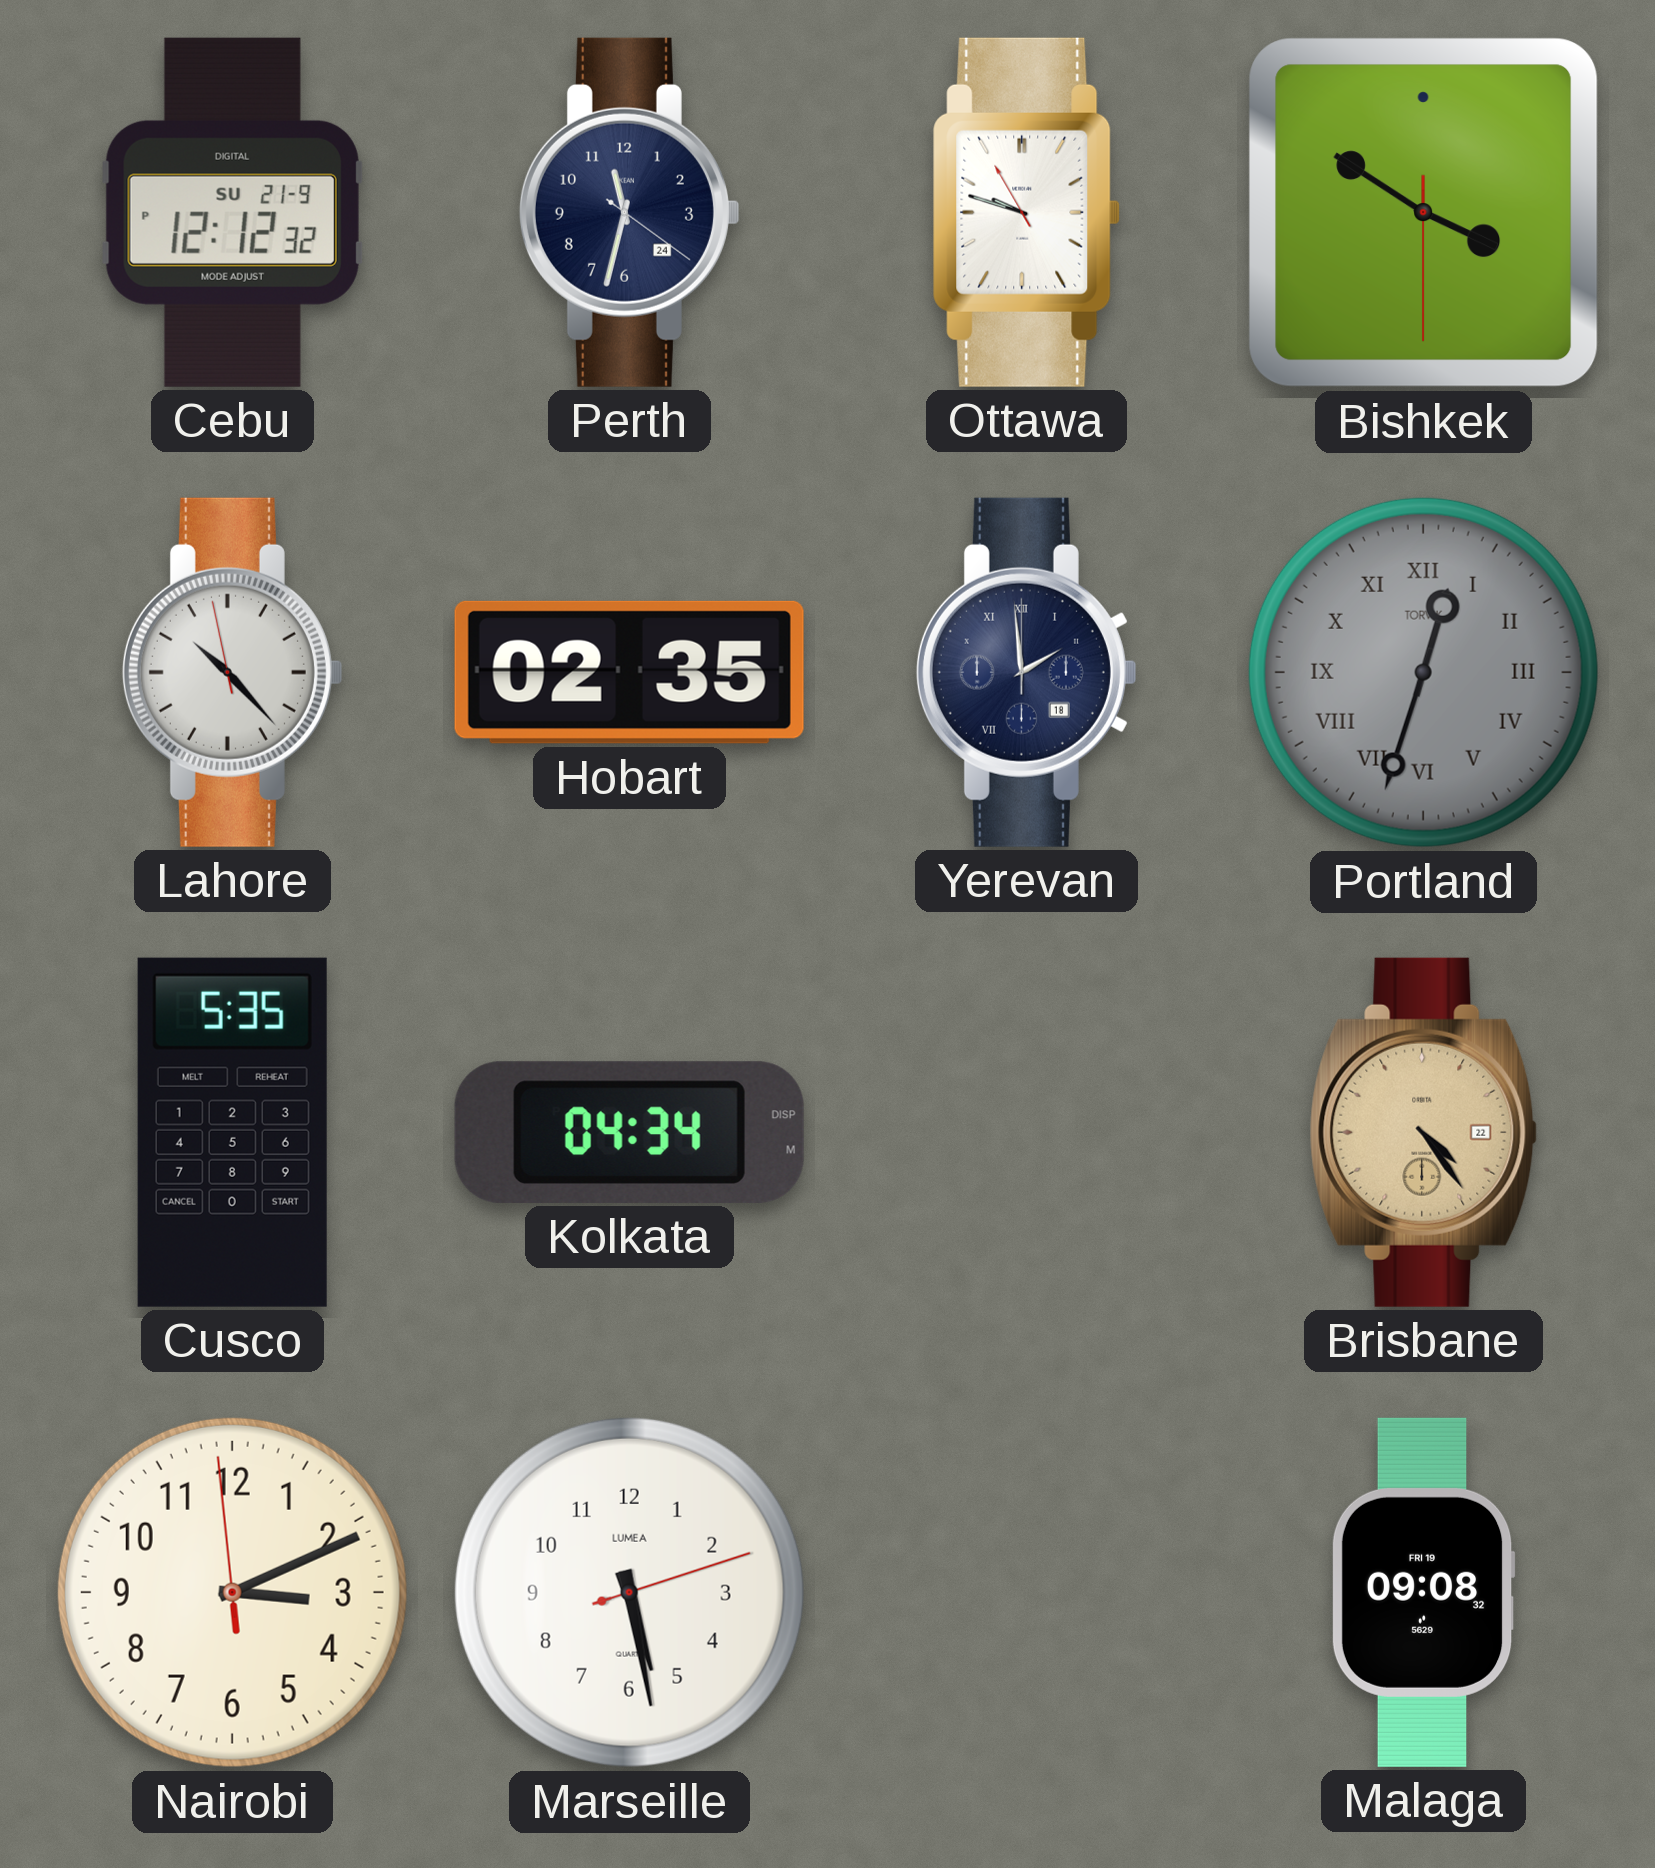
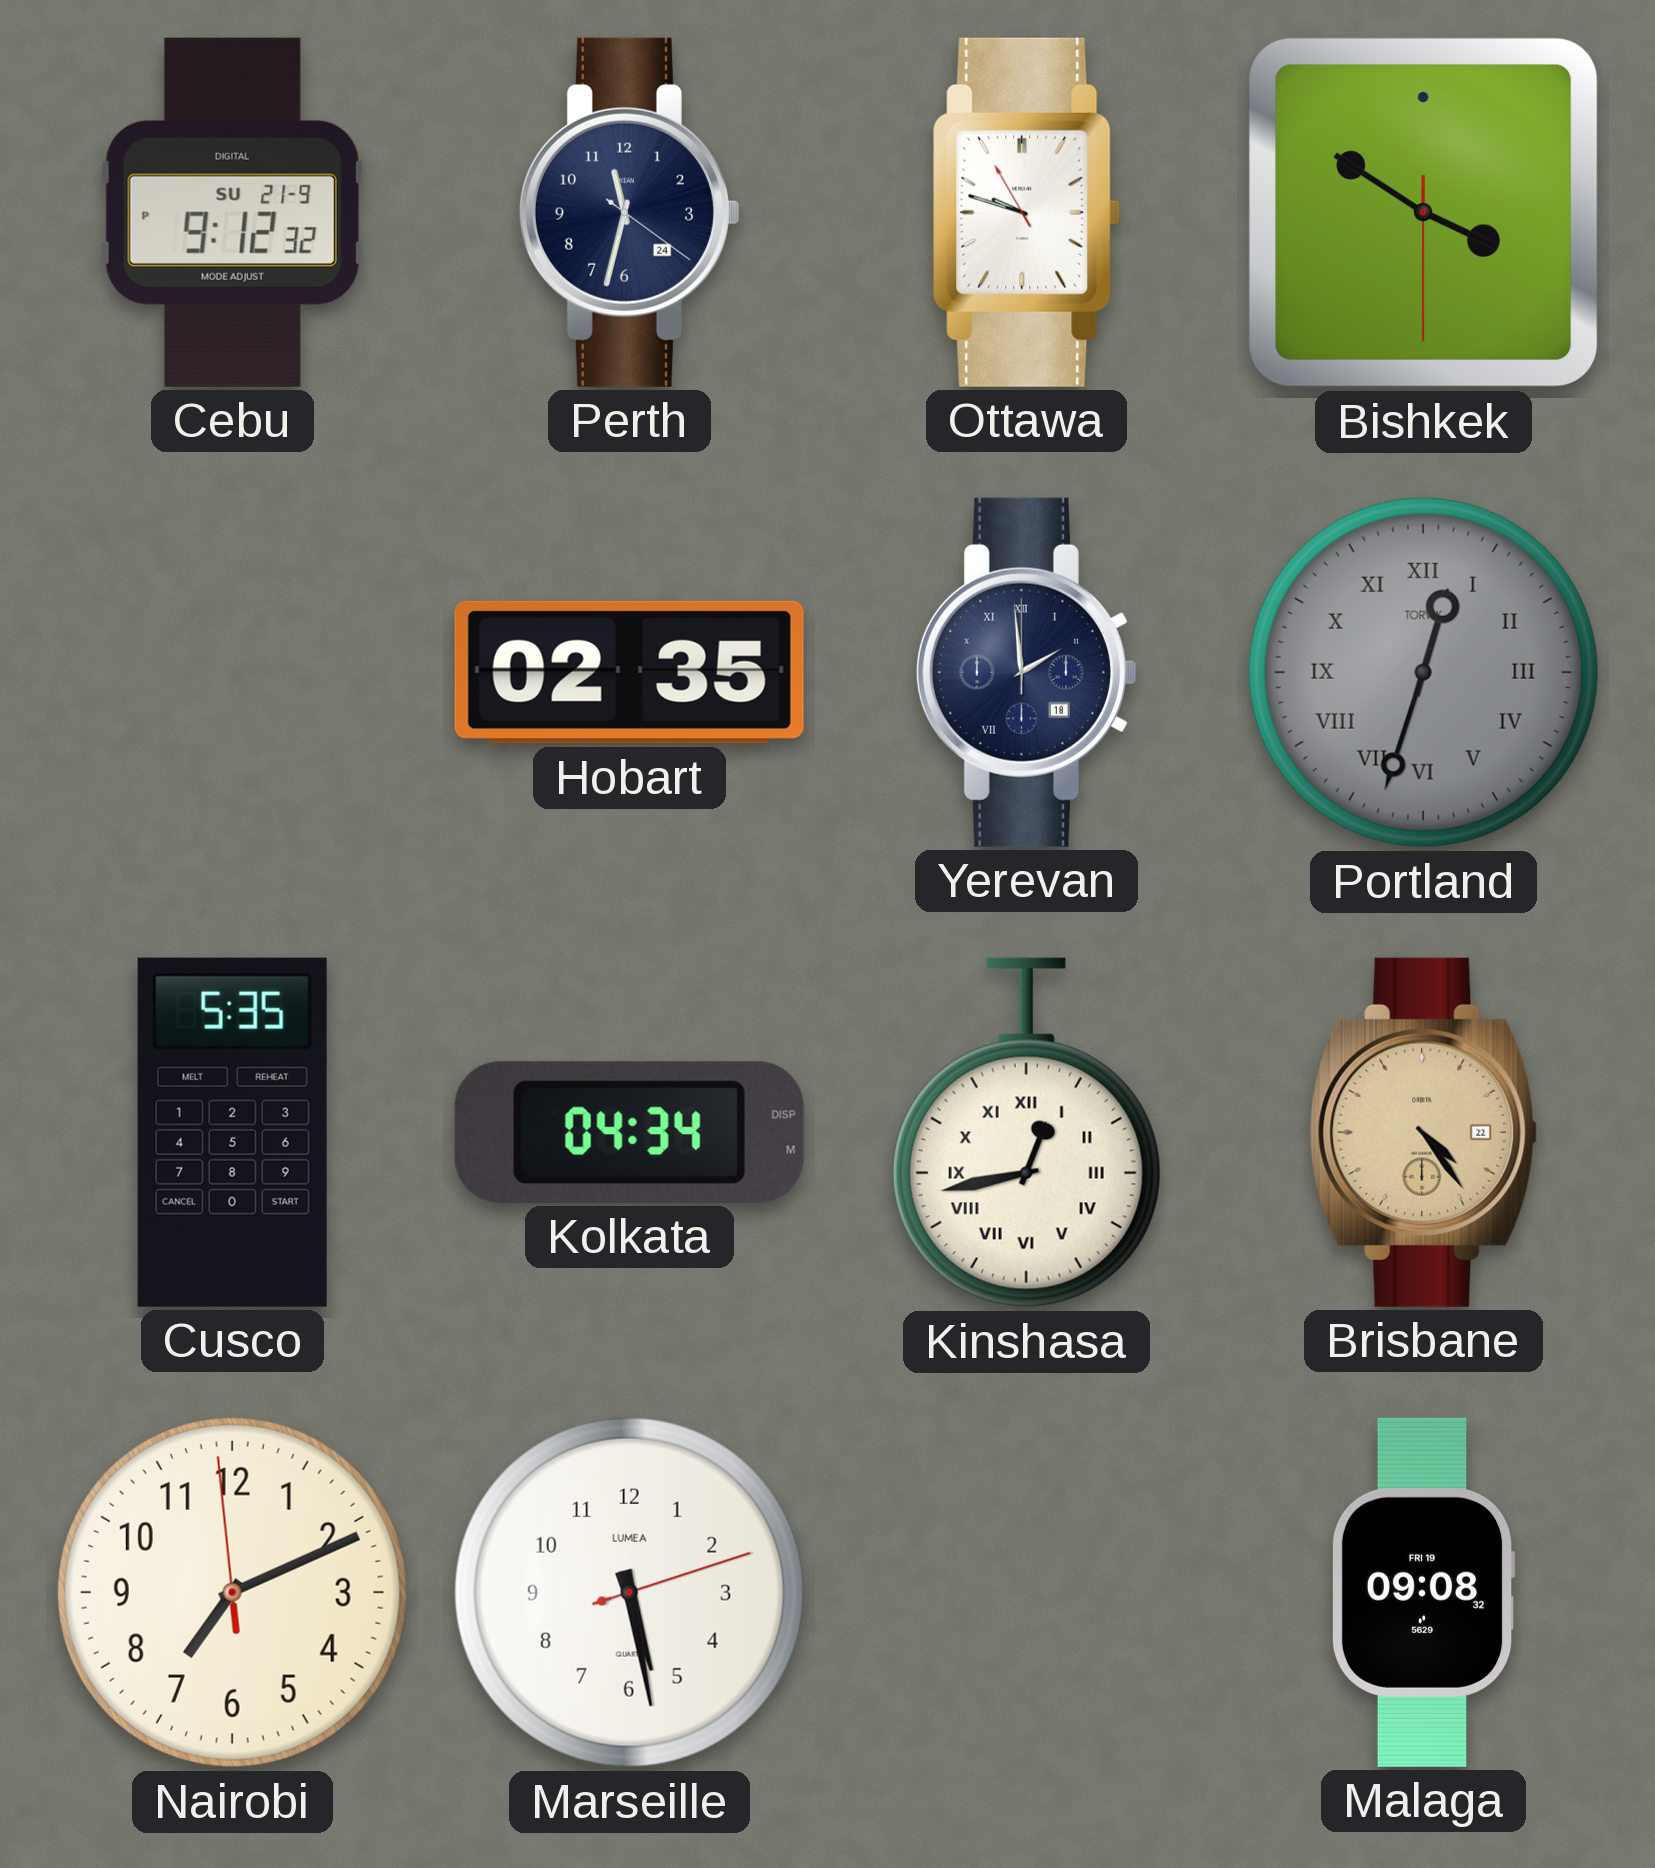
Cebu: 12:12 -> 9:12 (232, 212)
Lahore: 10:22 -> none (232, 672)
Kinshasa: none -> 12:43 (1026, 1133)
Nairobi: 3:10 -> 7:10 (232, 1592)
